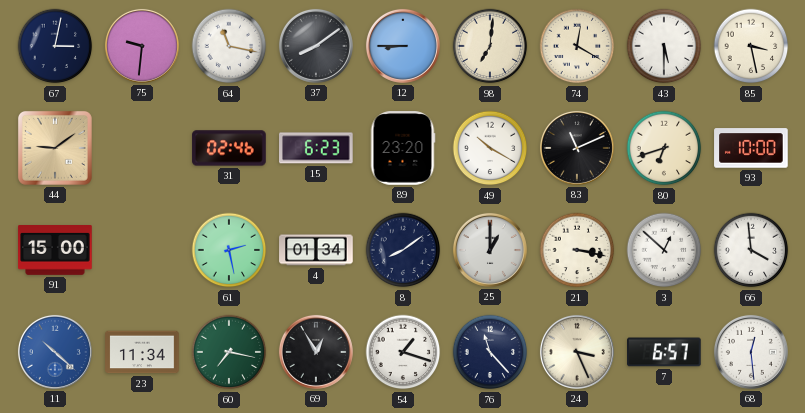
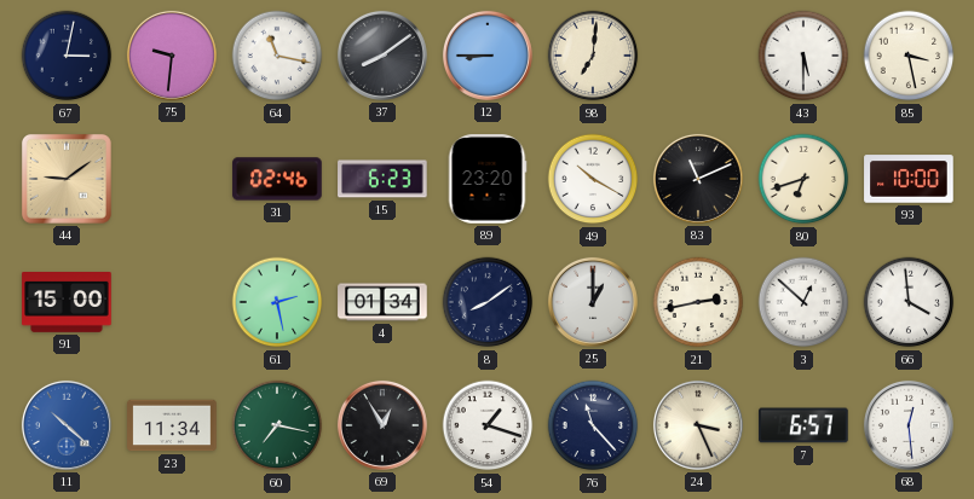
74: 12:20 -> none (577, 46)
21: 3:17 -> 2:43 (698, 302)
